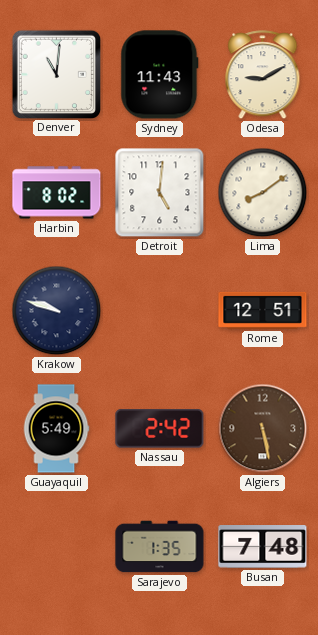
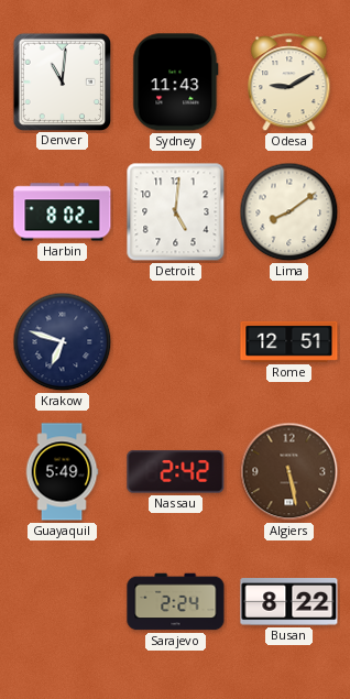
Krakow: 9:48 -> 6:48 (63, 342)
Sarajevo: 1:35 -> 2:24 (176, 602)
Busan: 7:48 -> 8:22 (289, 602)
